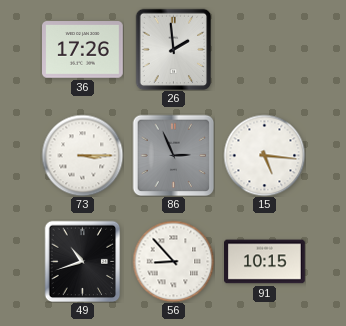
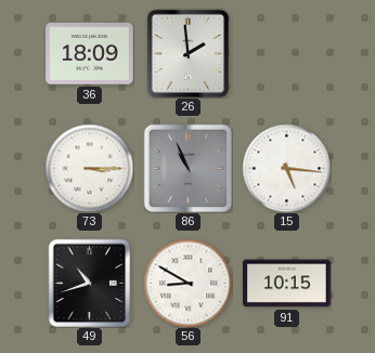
36: 17:26 -> 18:09 (90, 54)
86: 2:56 -> 10:56 (187, 168)
56: 8:53 -> 8:50 (187, 283)
